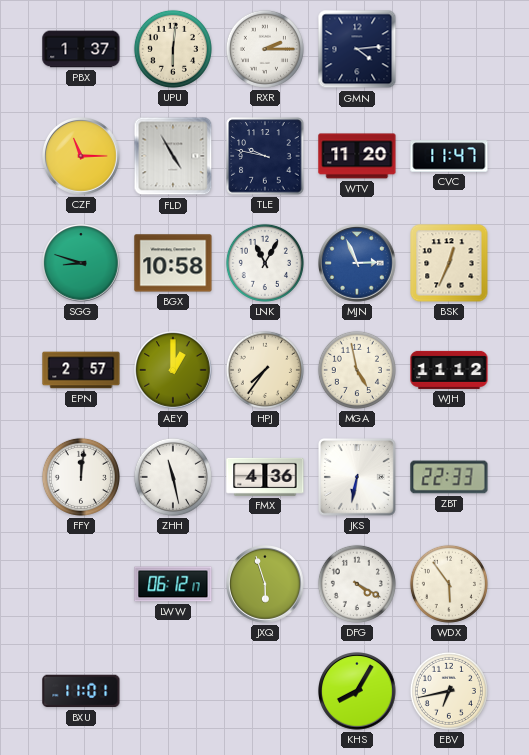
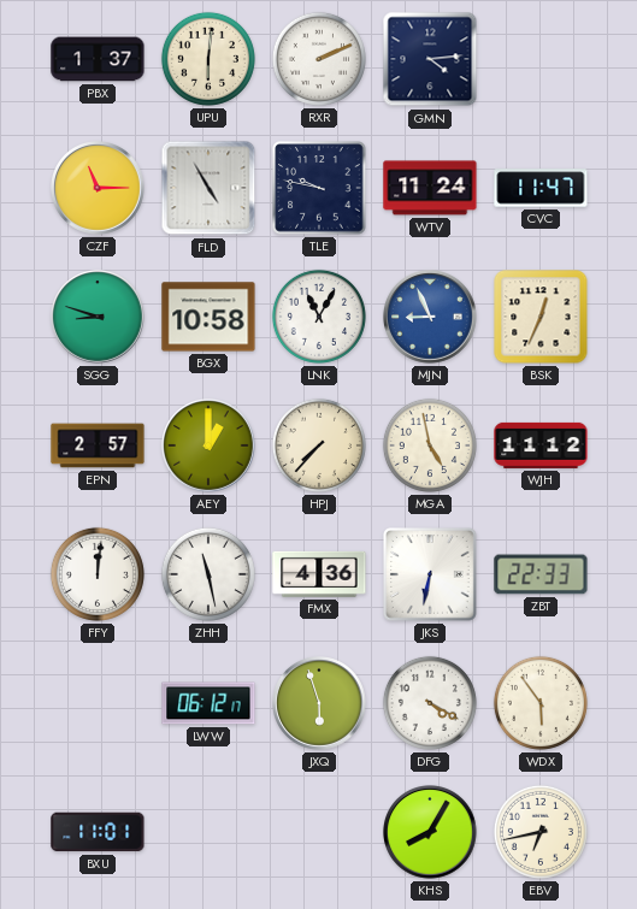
RXR: 2:15 -> 2:11 (319, 59)
WTV: 11:20 -> 11:24 (430, 188)
MJN: 2:56 -> 8:56 (431, 318)
HPJ: 7:36 -> 7:37 (319, 445)
